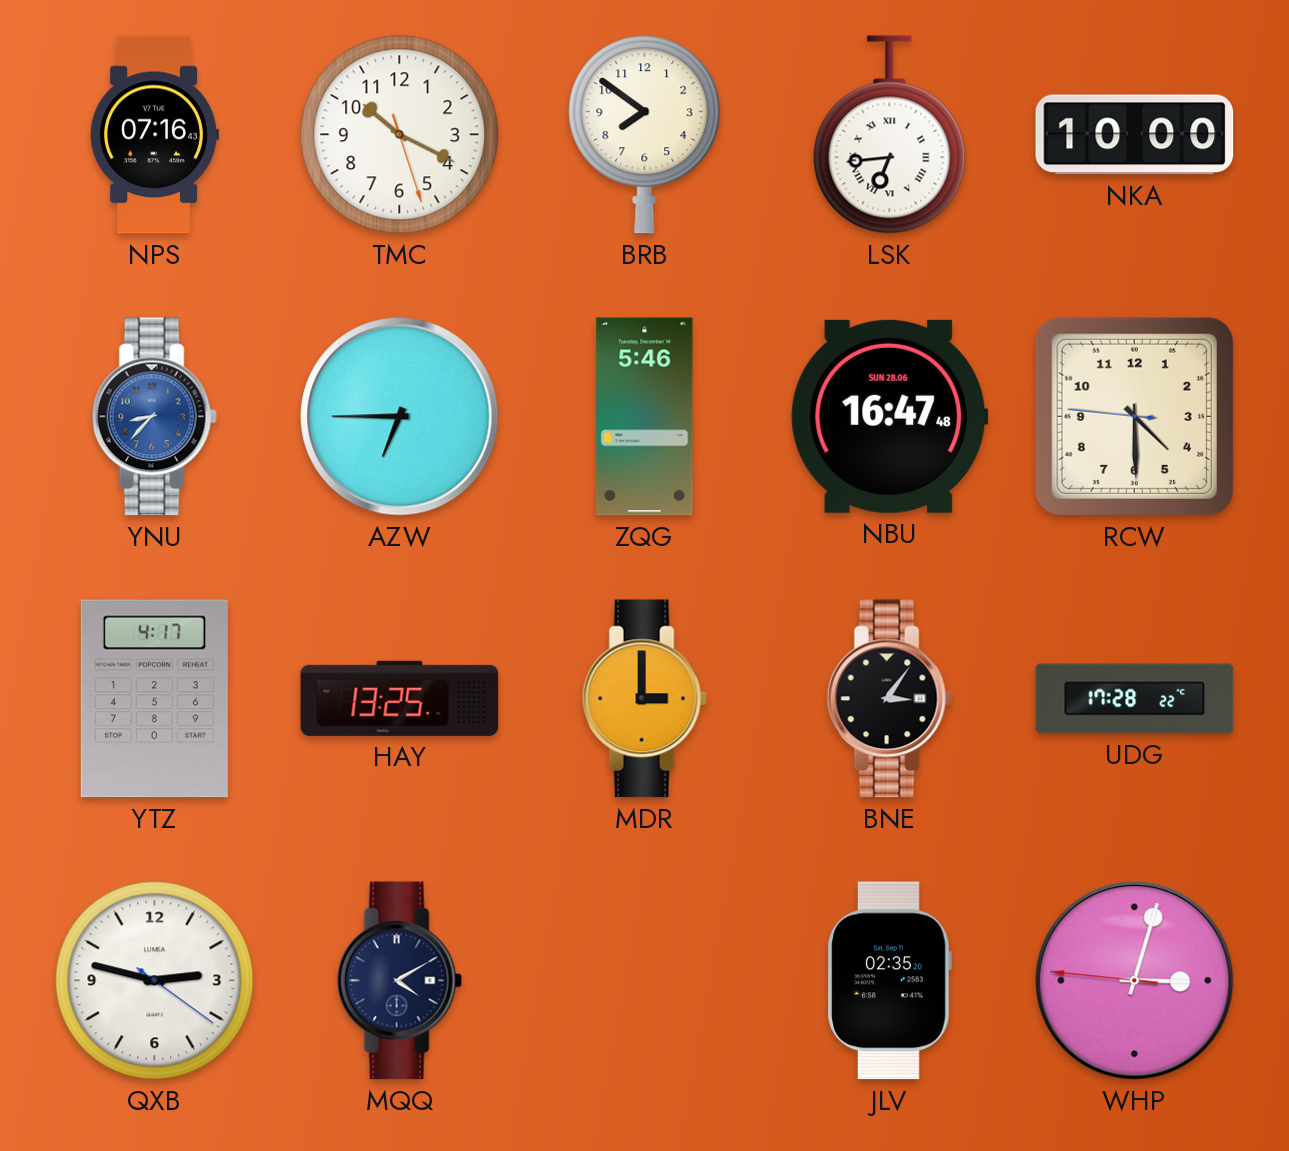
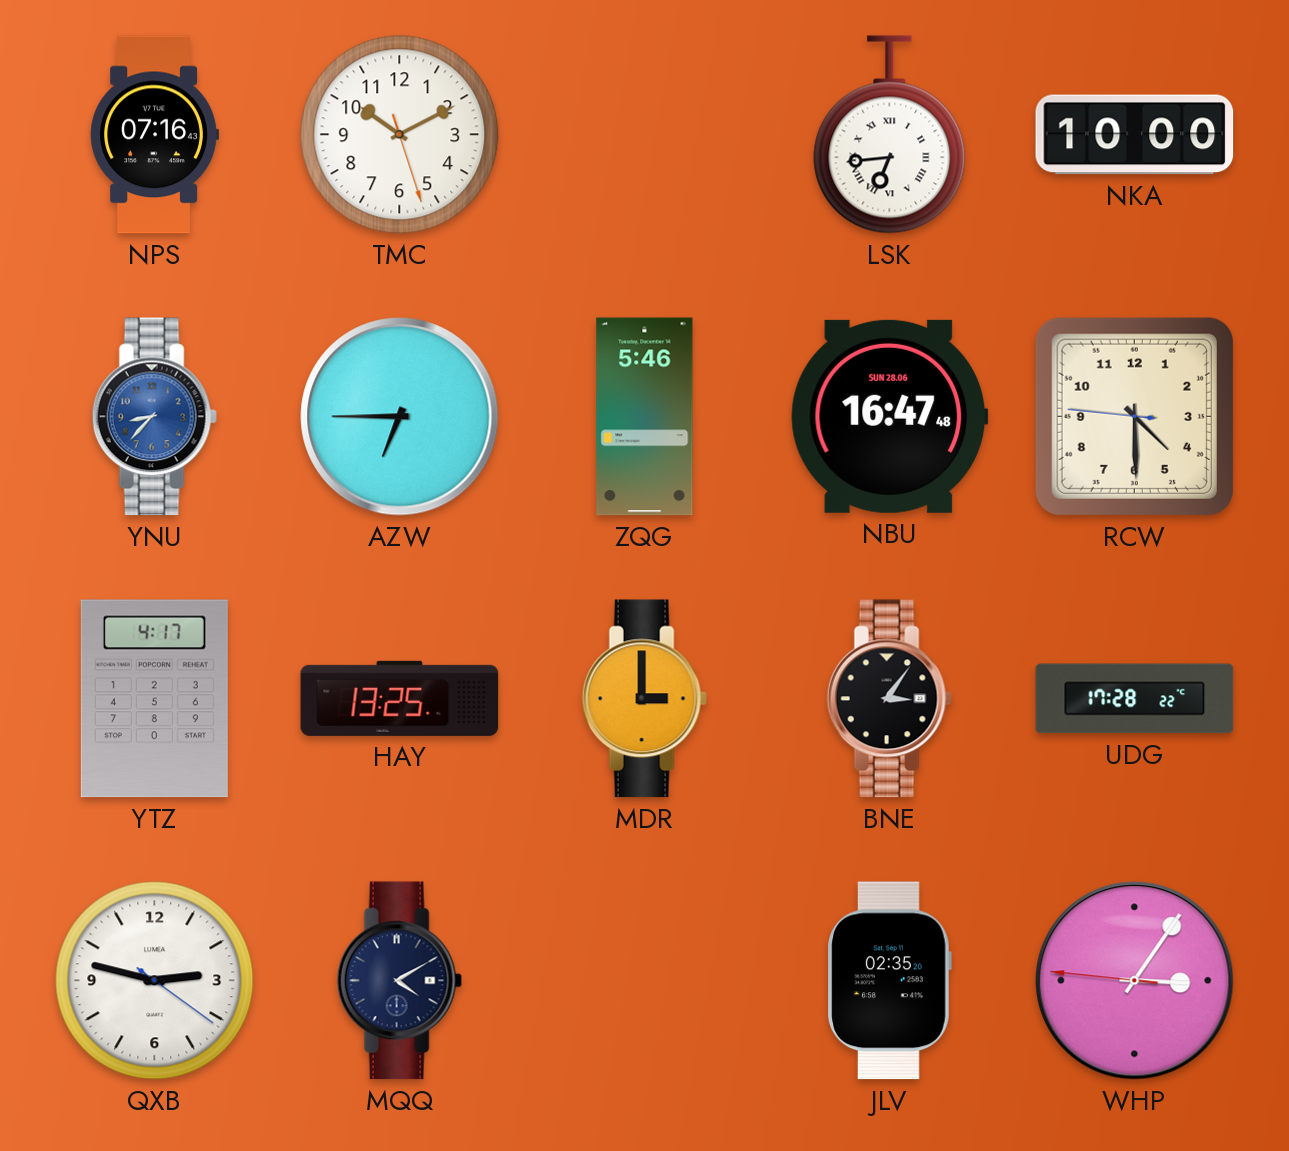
TMC: 10:19 -> 10:10 (400, 135)
BRB: 7:51 -> none (645, 135)
WHP: 3:02 -> 3:05 (1135, 981)
